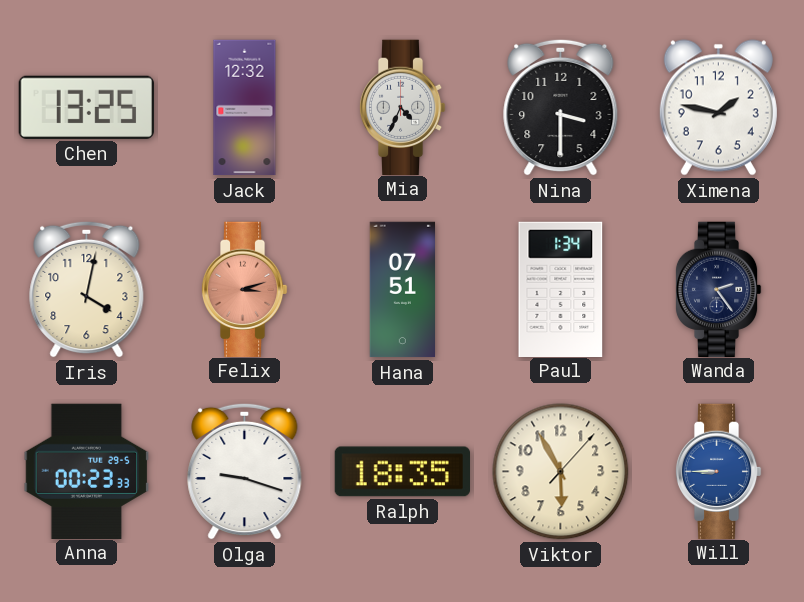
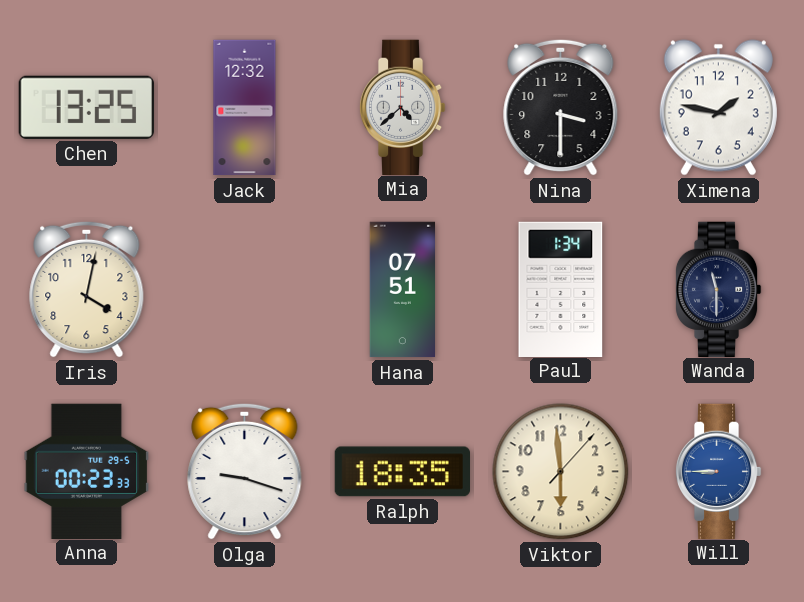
Mia: 4:34 -> 4:38 (402, 107)
Felix: 3:12 -> none (244, 289)
Wanda: 2:24 -> 11:30 (718, 289)
Viktor: 5:55 -> 5:59 (561, 472)
